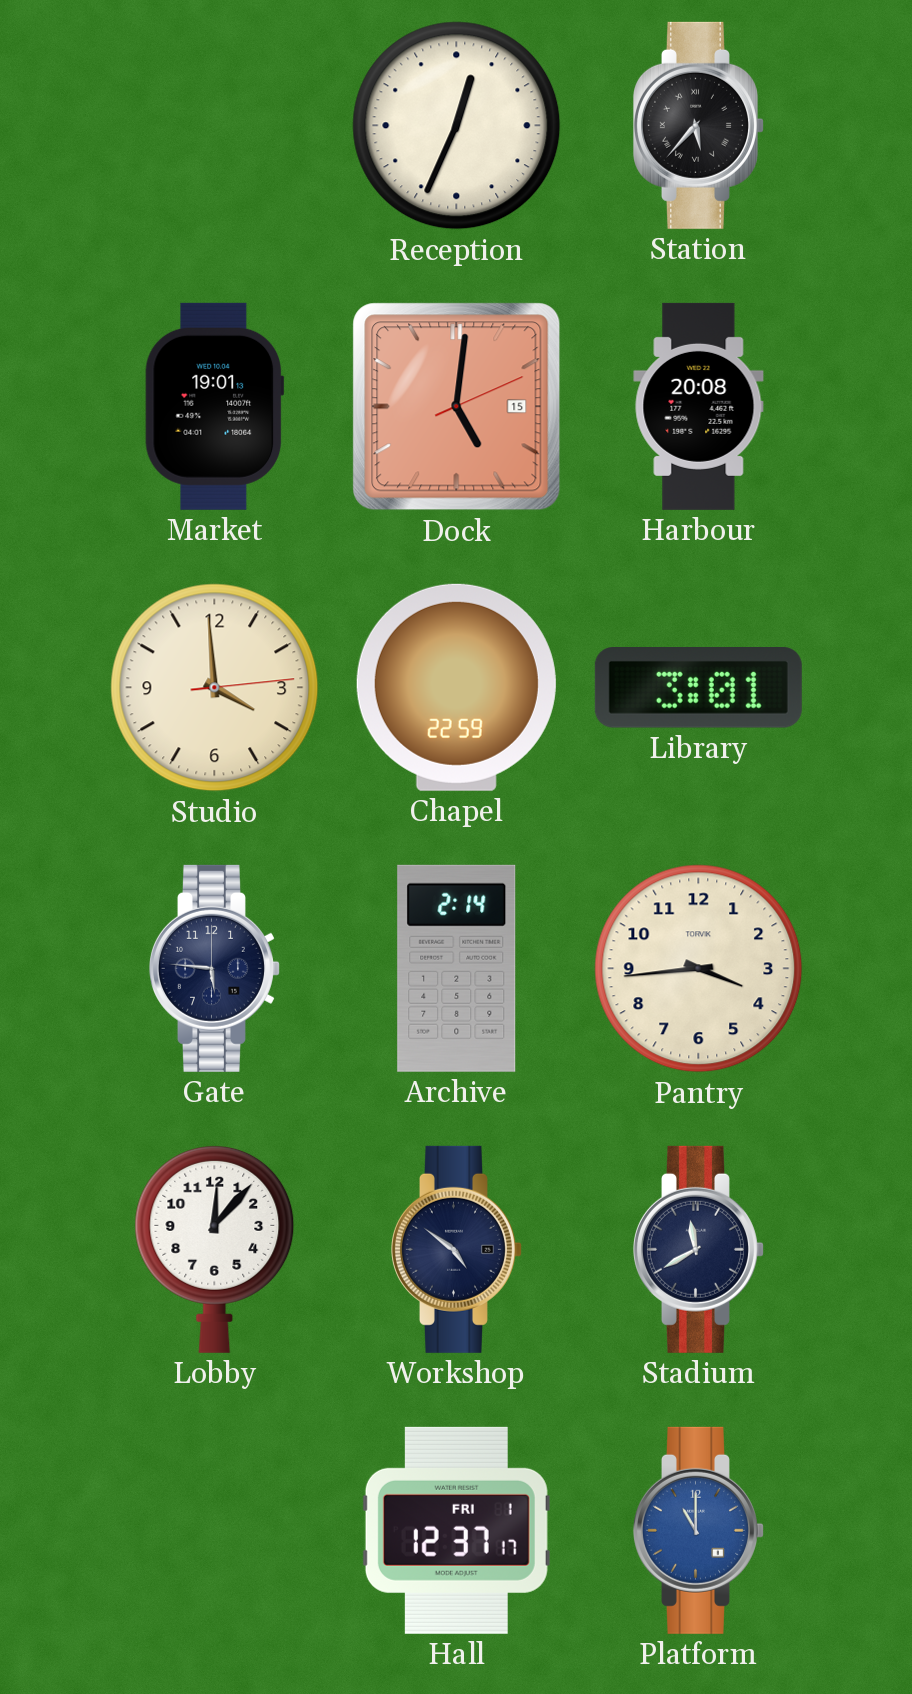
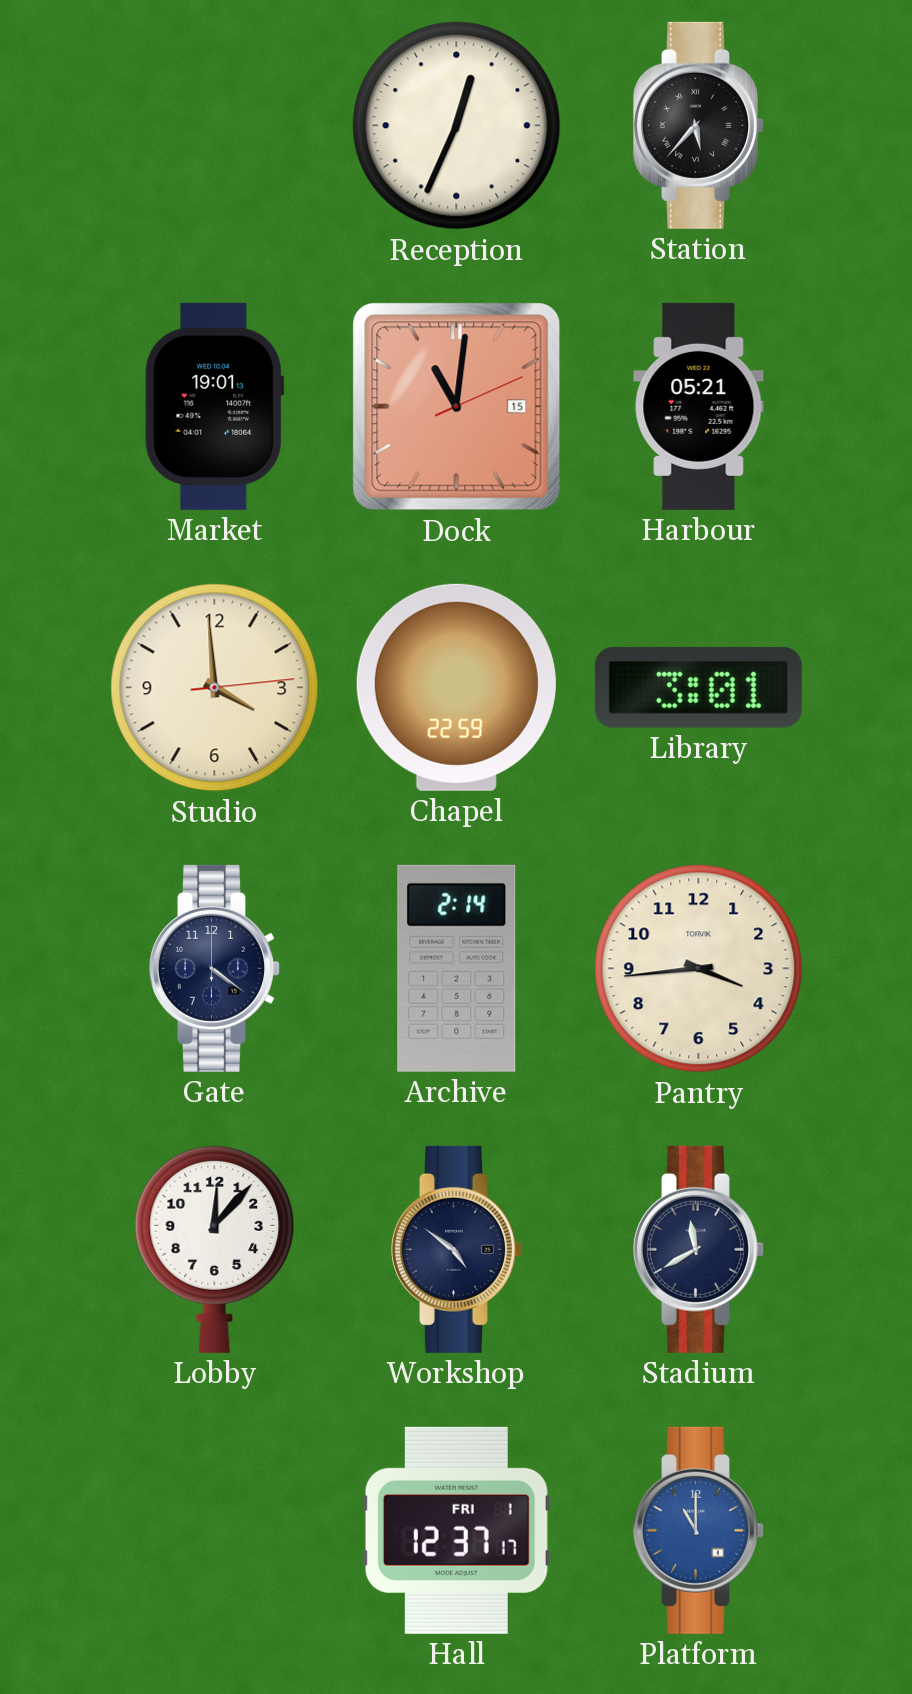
Dock: 5:01 -> 11:01 (457, 407)
Harbour: 20:08 -> 05:21 (699, 406)
Gate: 5:46 -> 4:21 (215, 968)
